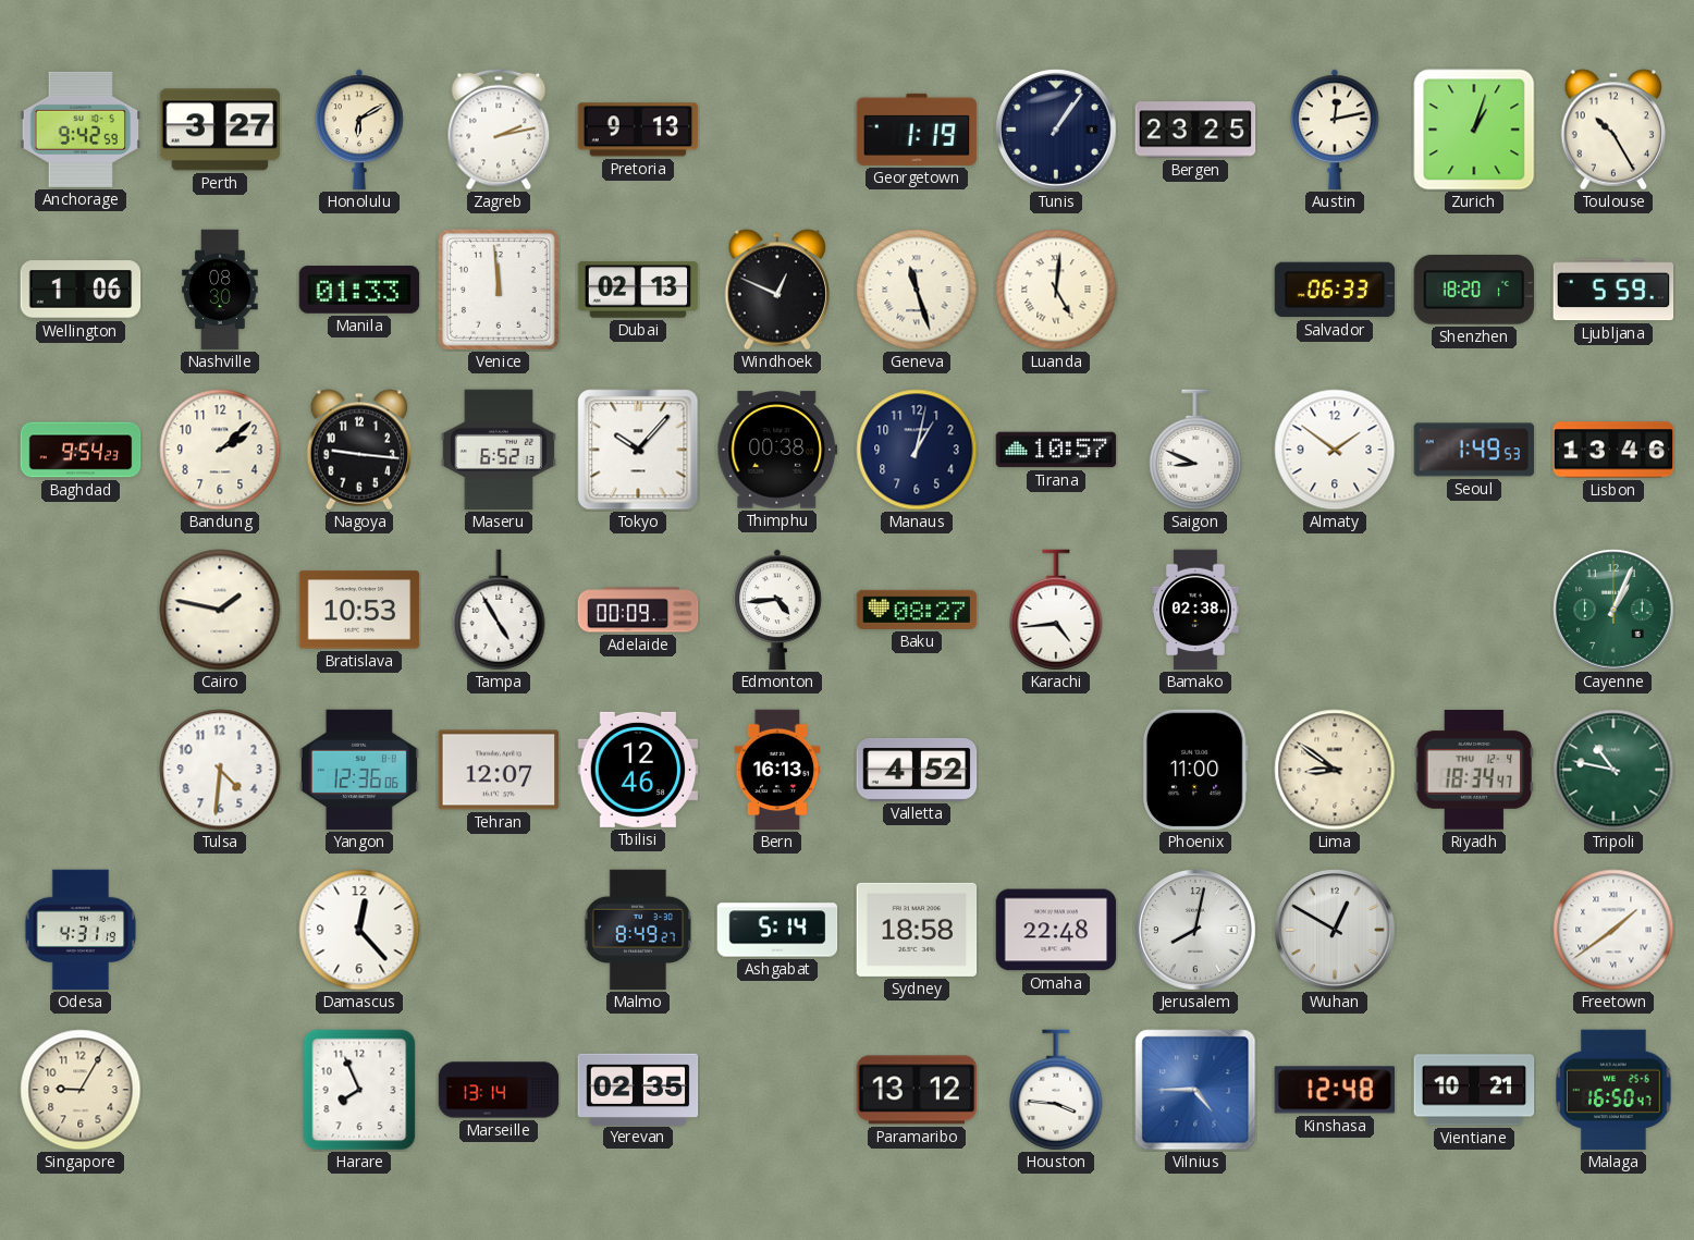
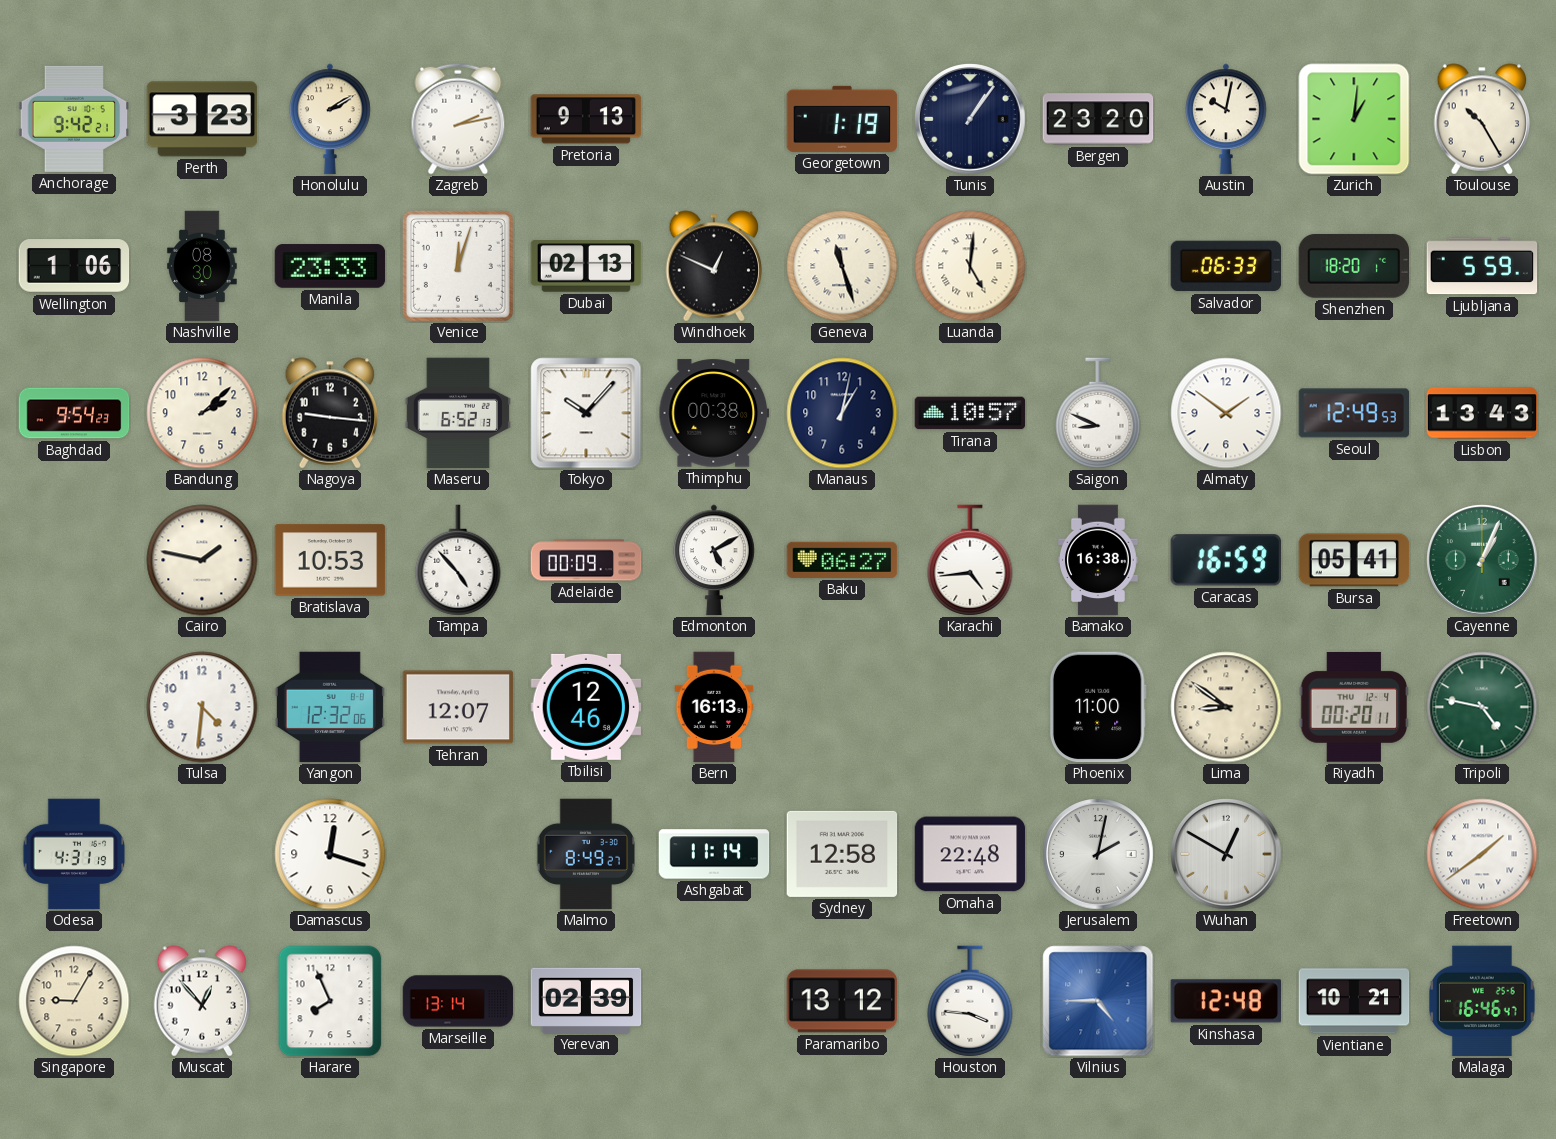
Anchorage: 9:42:59 -> 9:42:21 (74, 119)
Perth: 3:27 -> 3:23 (202, 119)
Honolulu: 6:10 -> 2:10 (330, 119)
Bergen: 23:25 -> 23:20 (1098, 119)
Austin: 12:13 -> 10:02 (1226, 119)
Zurich: 1:03 -> 1:01 (1354, 119)
Manila: 01:33 -> 23:33 (330, 266)
Venice: 11:59 -> 12:03 (458, 266)
Seoul: 1:49 -> 12:49 (1354, 413)
Lisbon: 13:46 -> 13:43 (1482, 413)
Tampa: 4:55 -> 4:53 (458, 560)
Edmonton: 4:44 -> 5:10 (714, 560)
Baku: 08:27 -> 06:27 (842, 560)
Bamako: 02:38 -> 16:38 (1098, 560)
Caracas: none -> 16:59 (1226, 560)
Bursa: none -> 05:41 (1354, 560)
Yangon: 12:36 -> 12:32 (330, 707)
Valletta: 4:52 -> none (917, 770)
Riyadh: 18:34 -> 00:20 (1354, 707)
Tripoli: 10:47 -> 4:47 (1482, 707)
Damascus: 12:23 -> 12:18 (330, 854)
Ashgabat: 5:14 -> 11:14 (714, 854)
Sydney: 18:58 -> 12:58 (842, 854)
Jerusalem: 8:02 -> 2:02 (1098, 854)
Muscat: none -> 12:53 (202, 1001)
Yerevan: 02:35 -> 02:39 (586, 1000)
Malaga: 16:50 -> 16:46 (1482, 1001)
